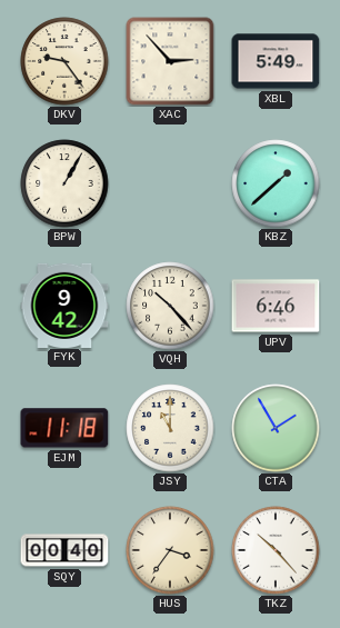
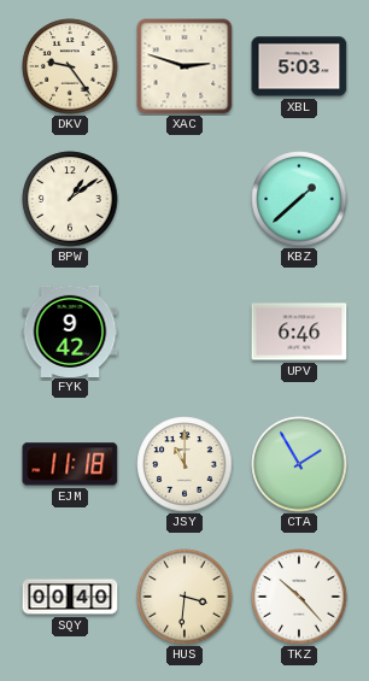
XAC: 2:53 -> 2:48 (184, 66)
XBL: 5:49 -> 5:03 (299, 66)
BPW: 1:05 -> 1:09 (70, 199)
VQH: 10:23 -> none (170, 306)
HUS: 3:36 -> 3:31 (184, 597)
